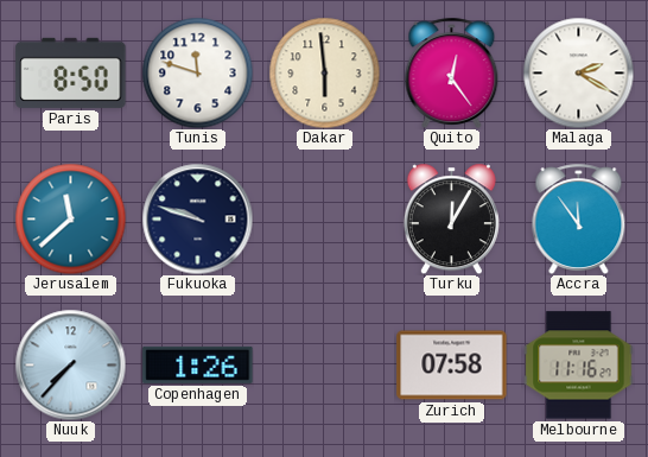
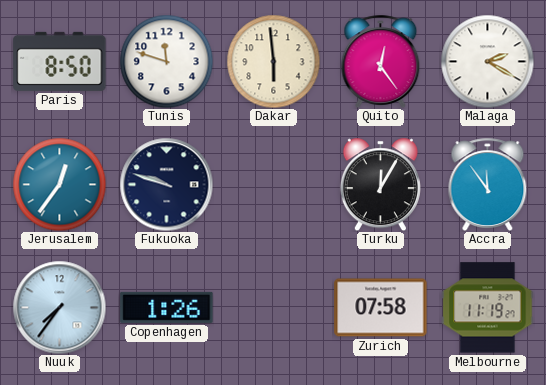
Jerusalem: 11:38 -> 12:36 (59, 184)
Nuuk: 7:37 -> 7:36 (59, 307)
Melbourne: 11:16 -> 11:19 (488, 308)
